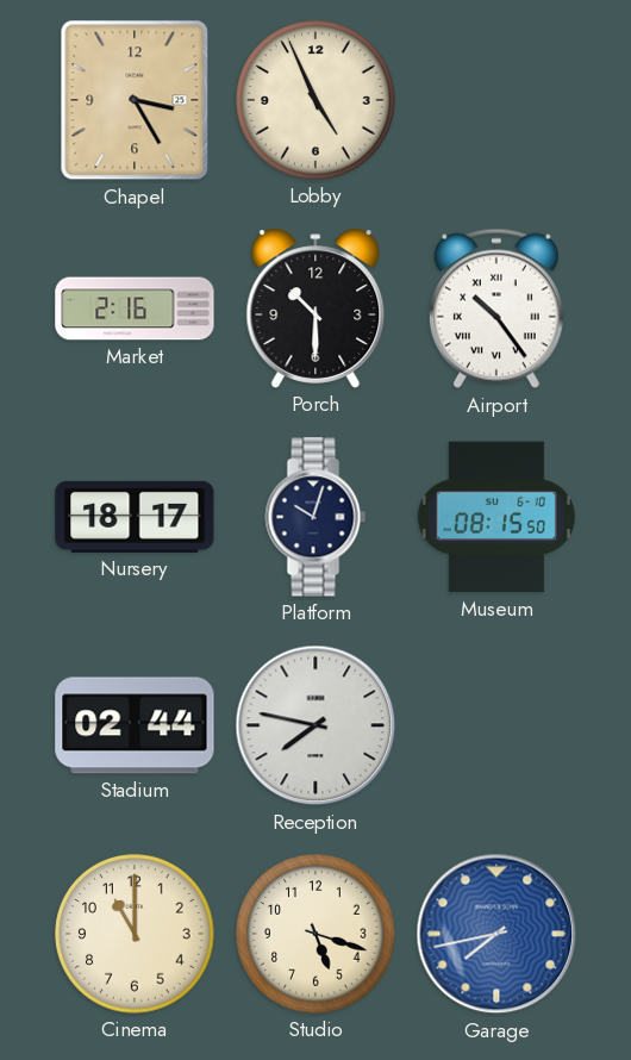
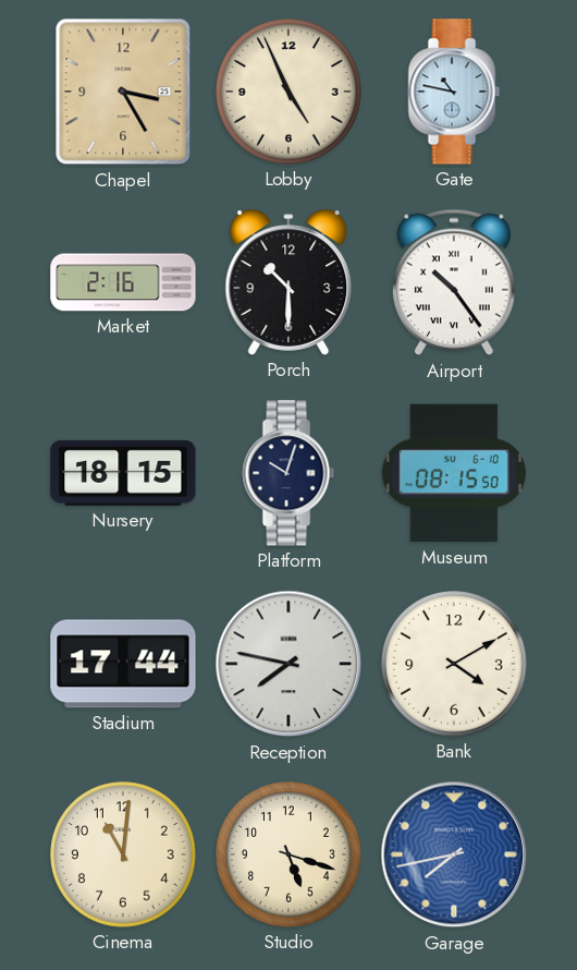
Gate: none -> 10:47 (454, 92)
Nursery: 18:17 -> 18:15 (123, 473)
Stadium: 02:44 -> 17:44 (123, 664)
Bank: none -> 4:10 (454, 664)
Cinema: 11:00 -> 11:01 (123, 854)
